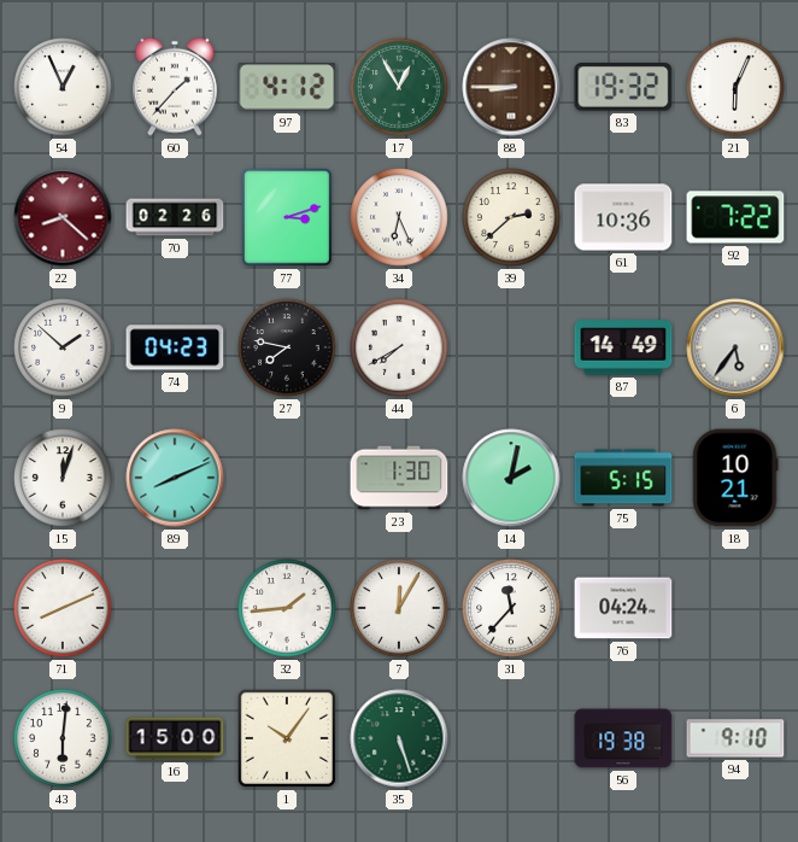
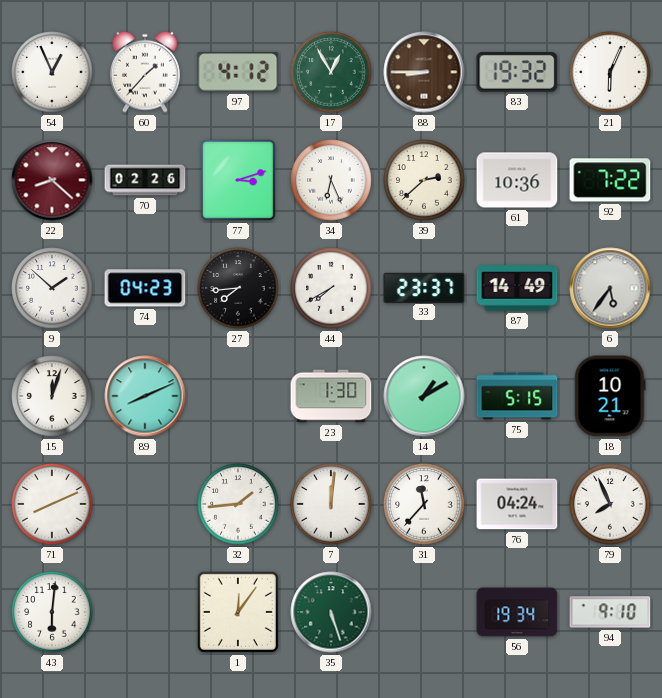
27: 7:47 -> 7:44 (238, 288)
33: none -> 23:37 (424, 287)
14: 2:02 -> 1:10 (424, 396)
7: 12:05 -> 12:01 (331, 504)
79: none -> 7:56 (610, 504)
16: 15:00 -> none (175, 738)
1: 10:06 -> 12:06 (238, 612)
56: 19:38 -> 19:34 (517, 612)
